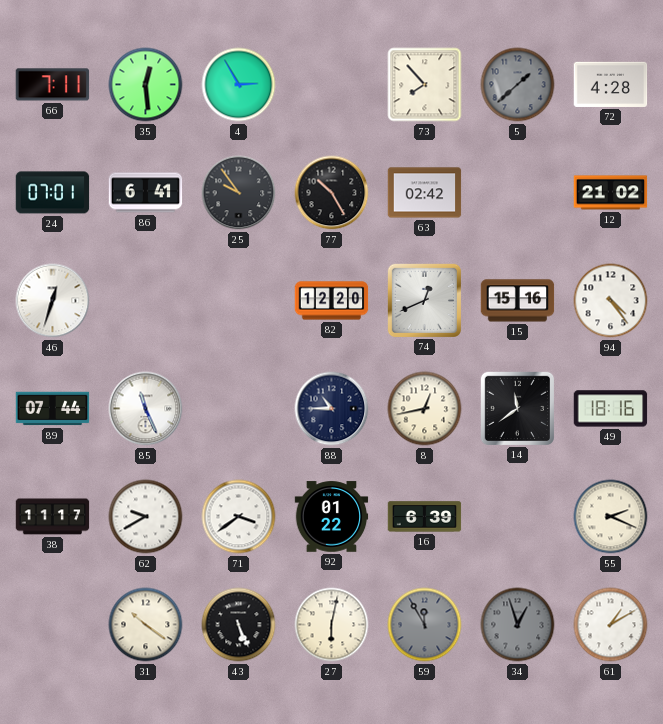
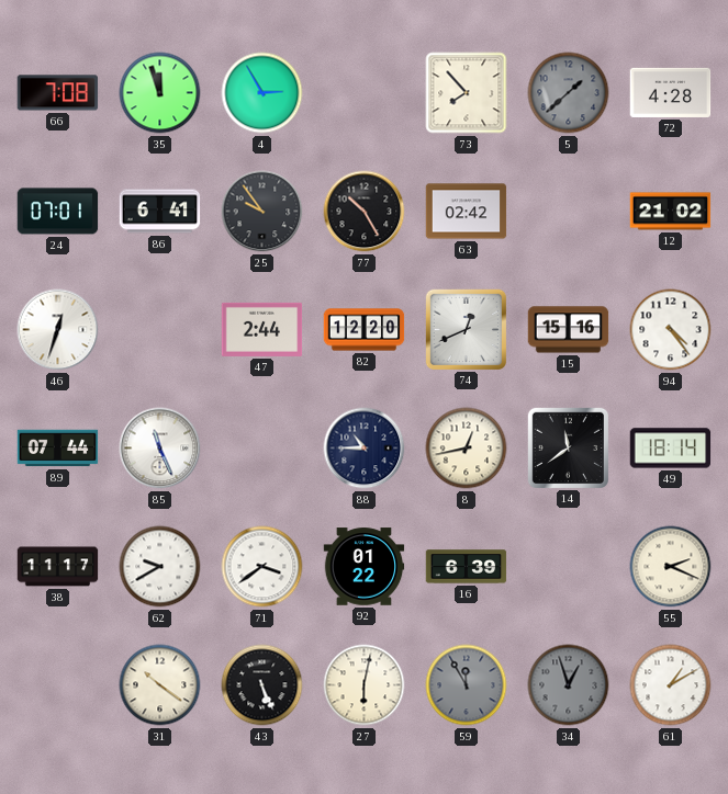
66: 7:11 -> 7:08 (58, 93)
35: 12:29 -> 11:57 (160, 93)
47: none -> 2:44 (262, 329)
49: 18:16 -> 18:14 (671, 449)
